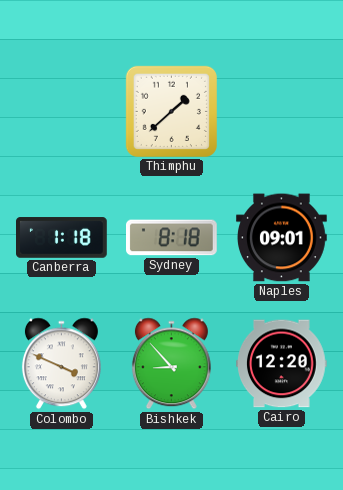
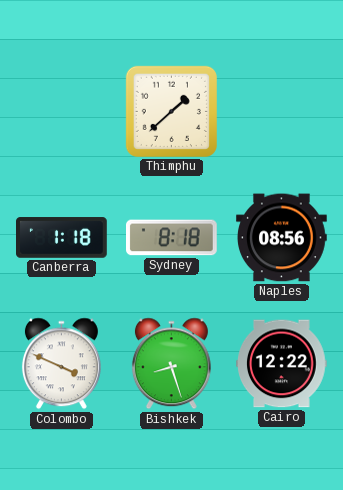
Naples: 09:01 -> 08:56 (282, 238)
Bishkek: 8:53 -> 8:27 (171, 364)
Cairo: 12:20 -> 12:22 (282, 364)
